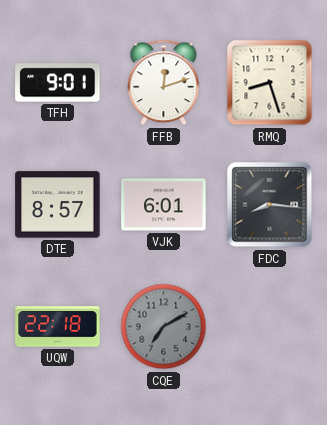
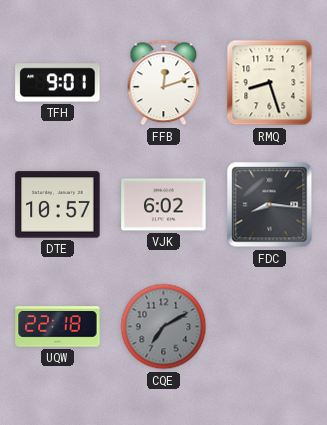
DTE: 8:57 -> 10:57 (58, 205)
VJK: 6:01 -> 6:02 (164, 205)
